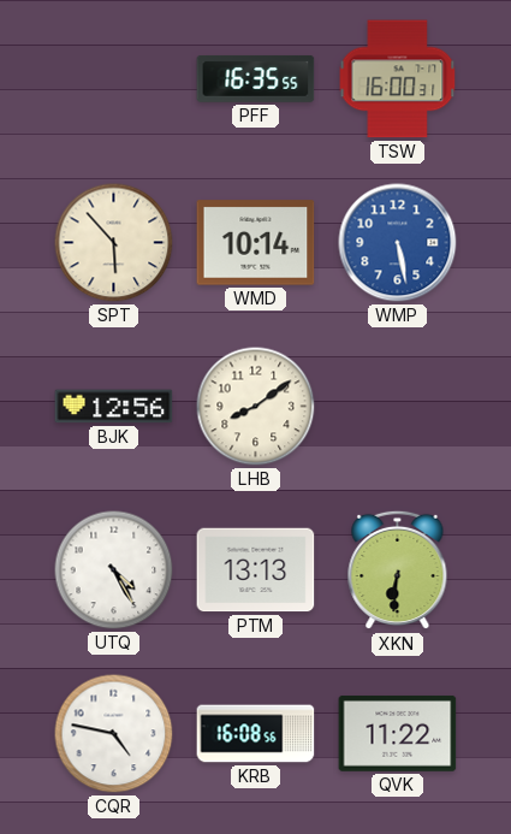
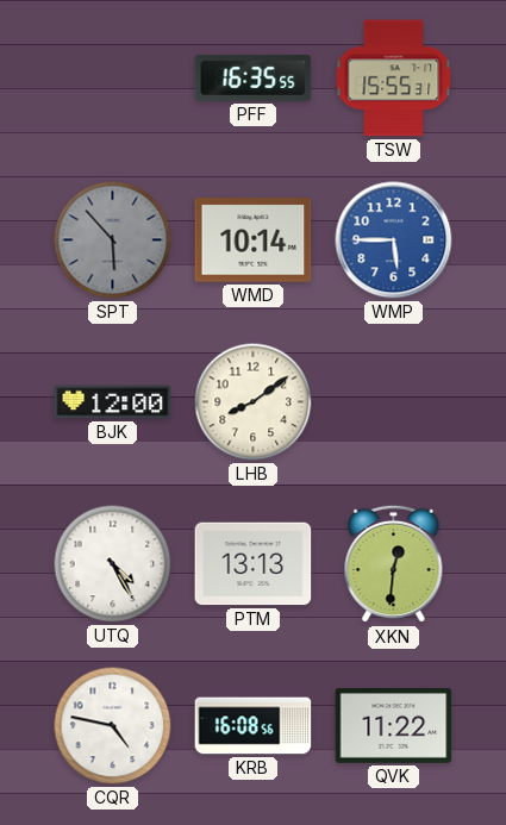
TSW: 16:00 -> 15:55 (394, 79)
SPT dial: cream -> grey (113, 240)
WMP: 5:28 -> 5:45 (394, 240)
BJK: 12:56 -> 12:00 (113, 402)
XKN: 6:31 -> 12:31 (394, 564)
